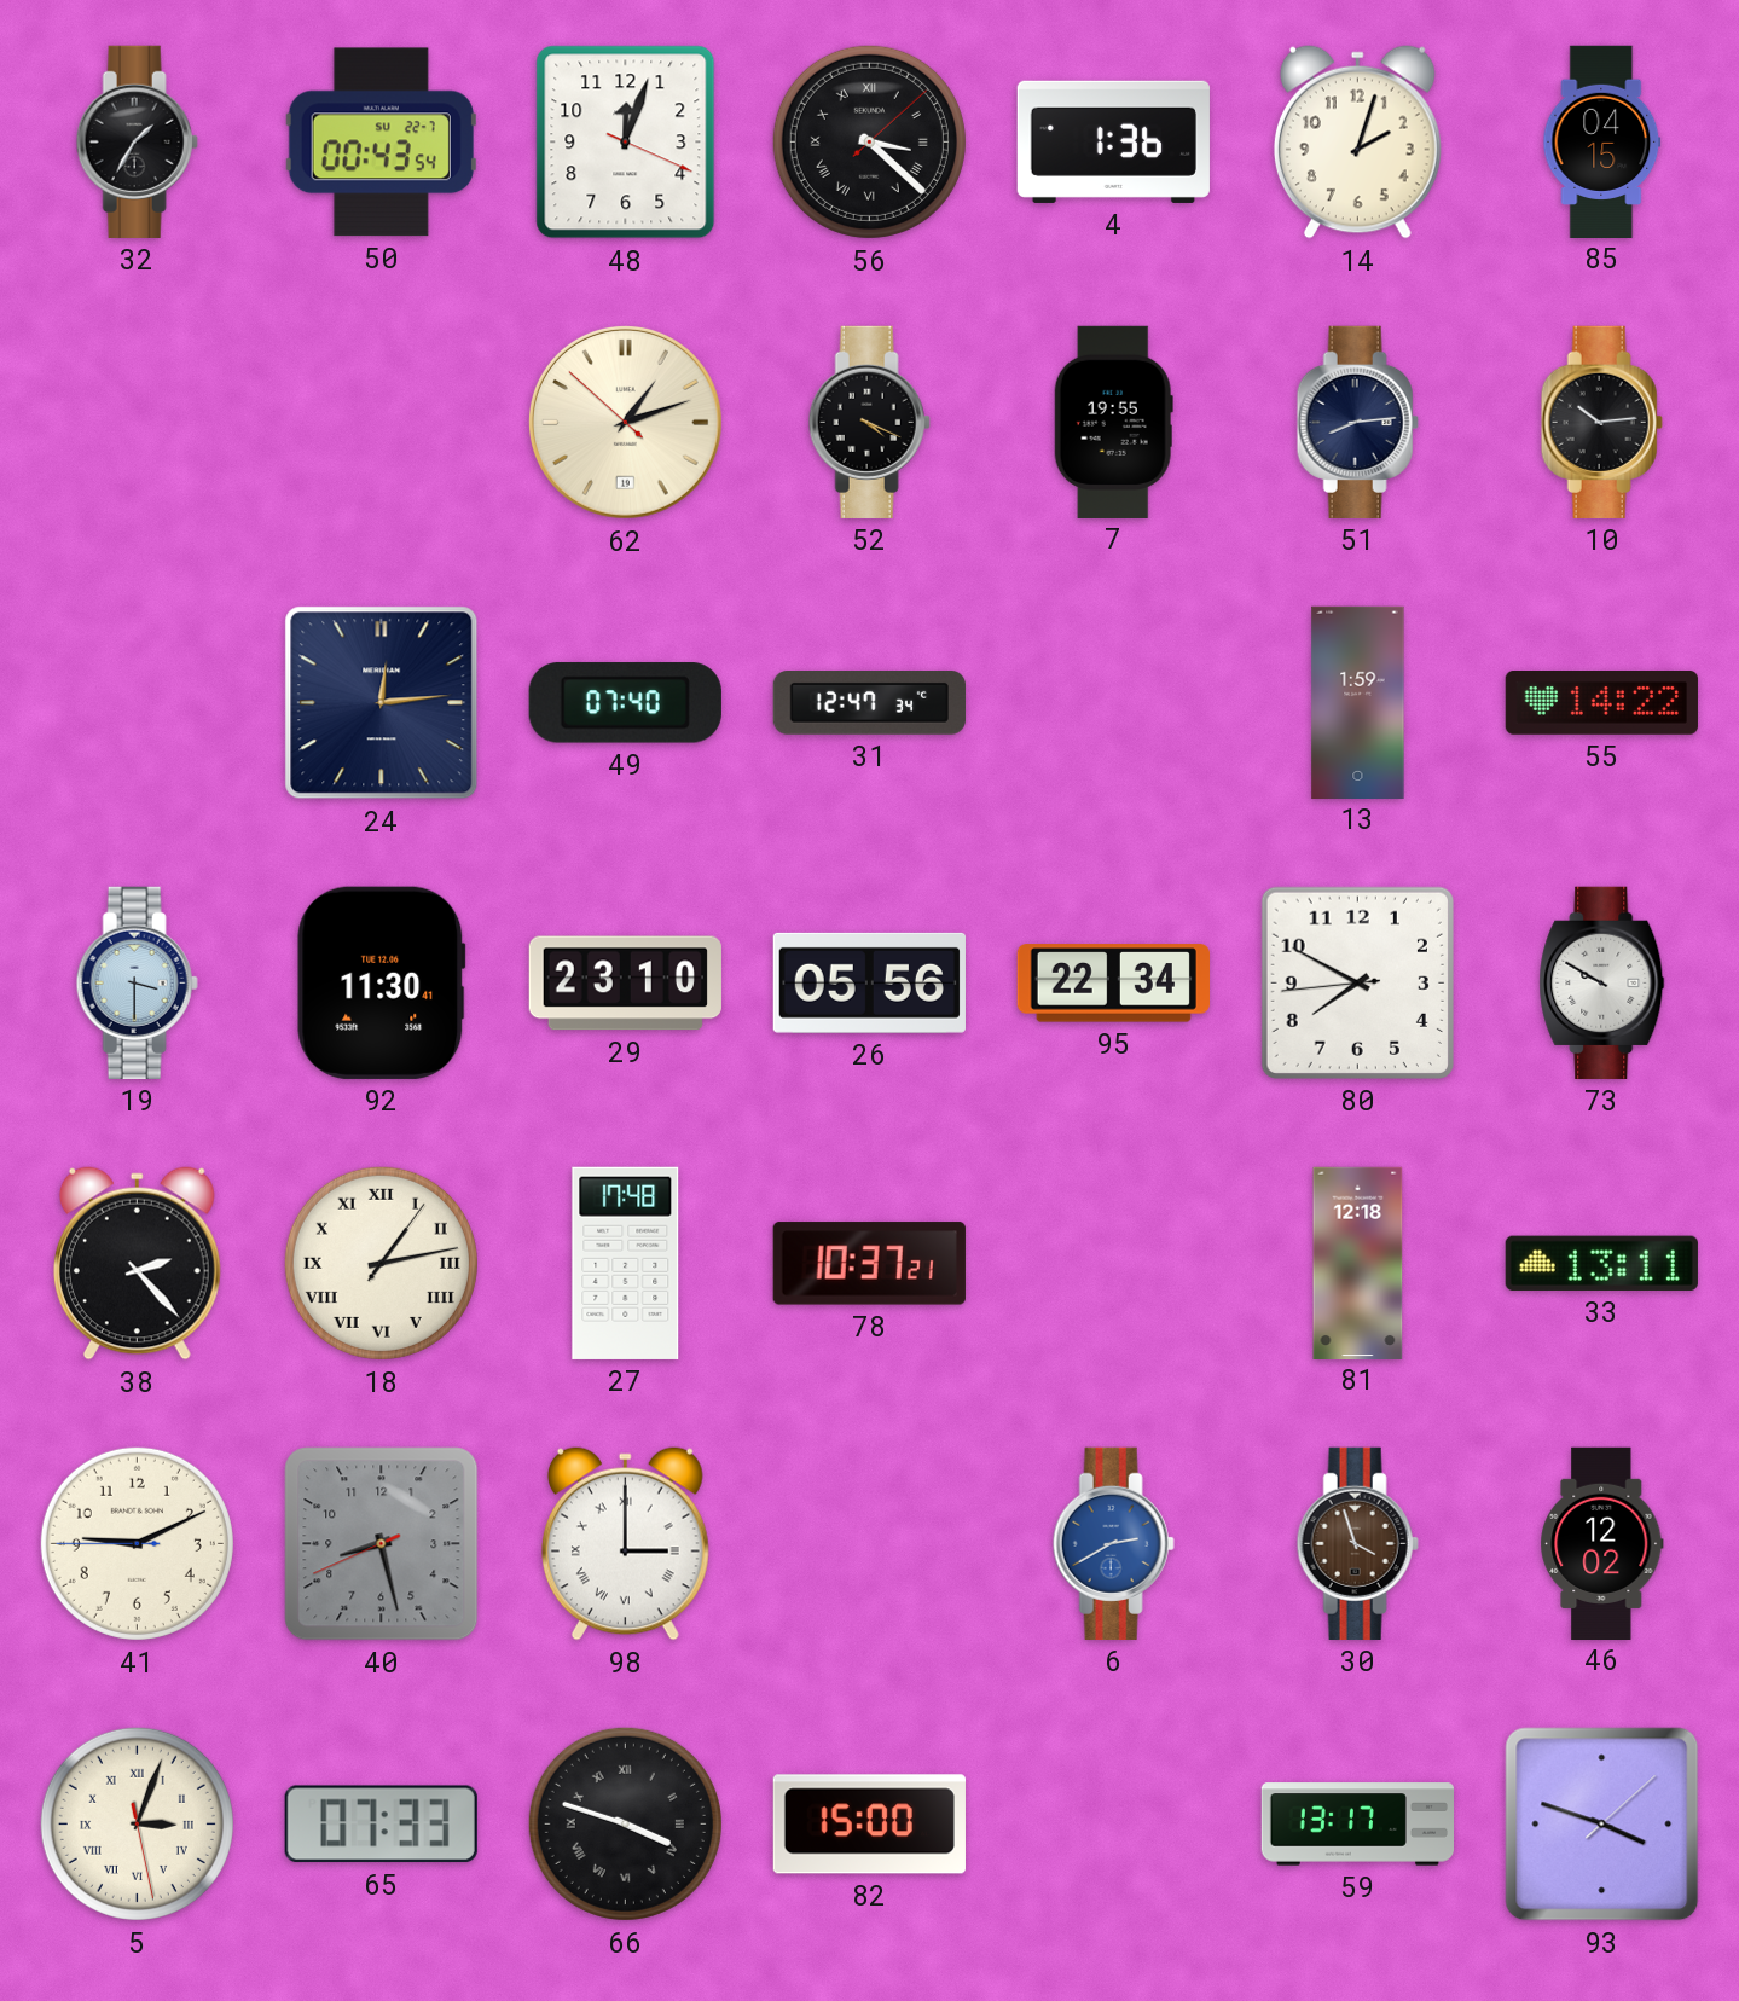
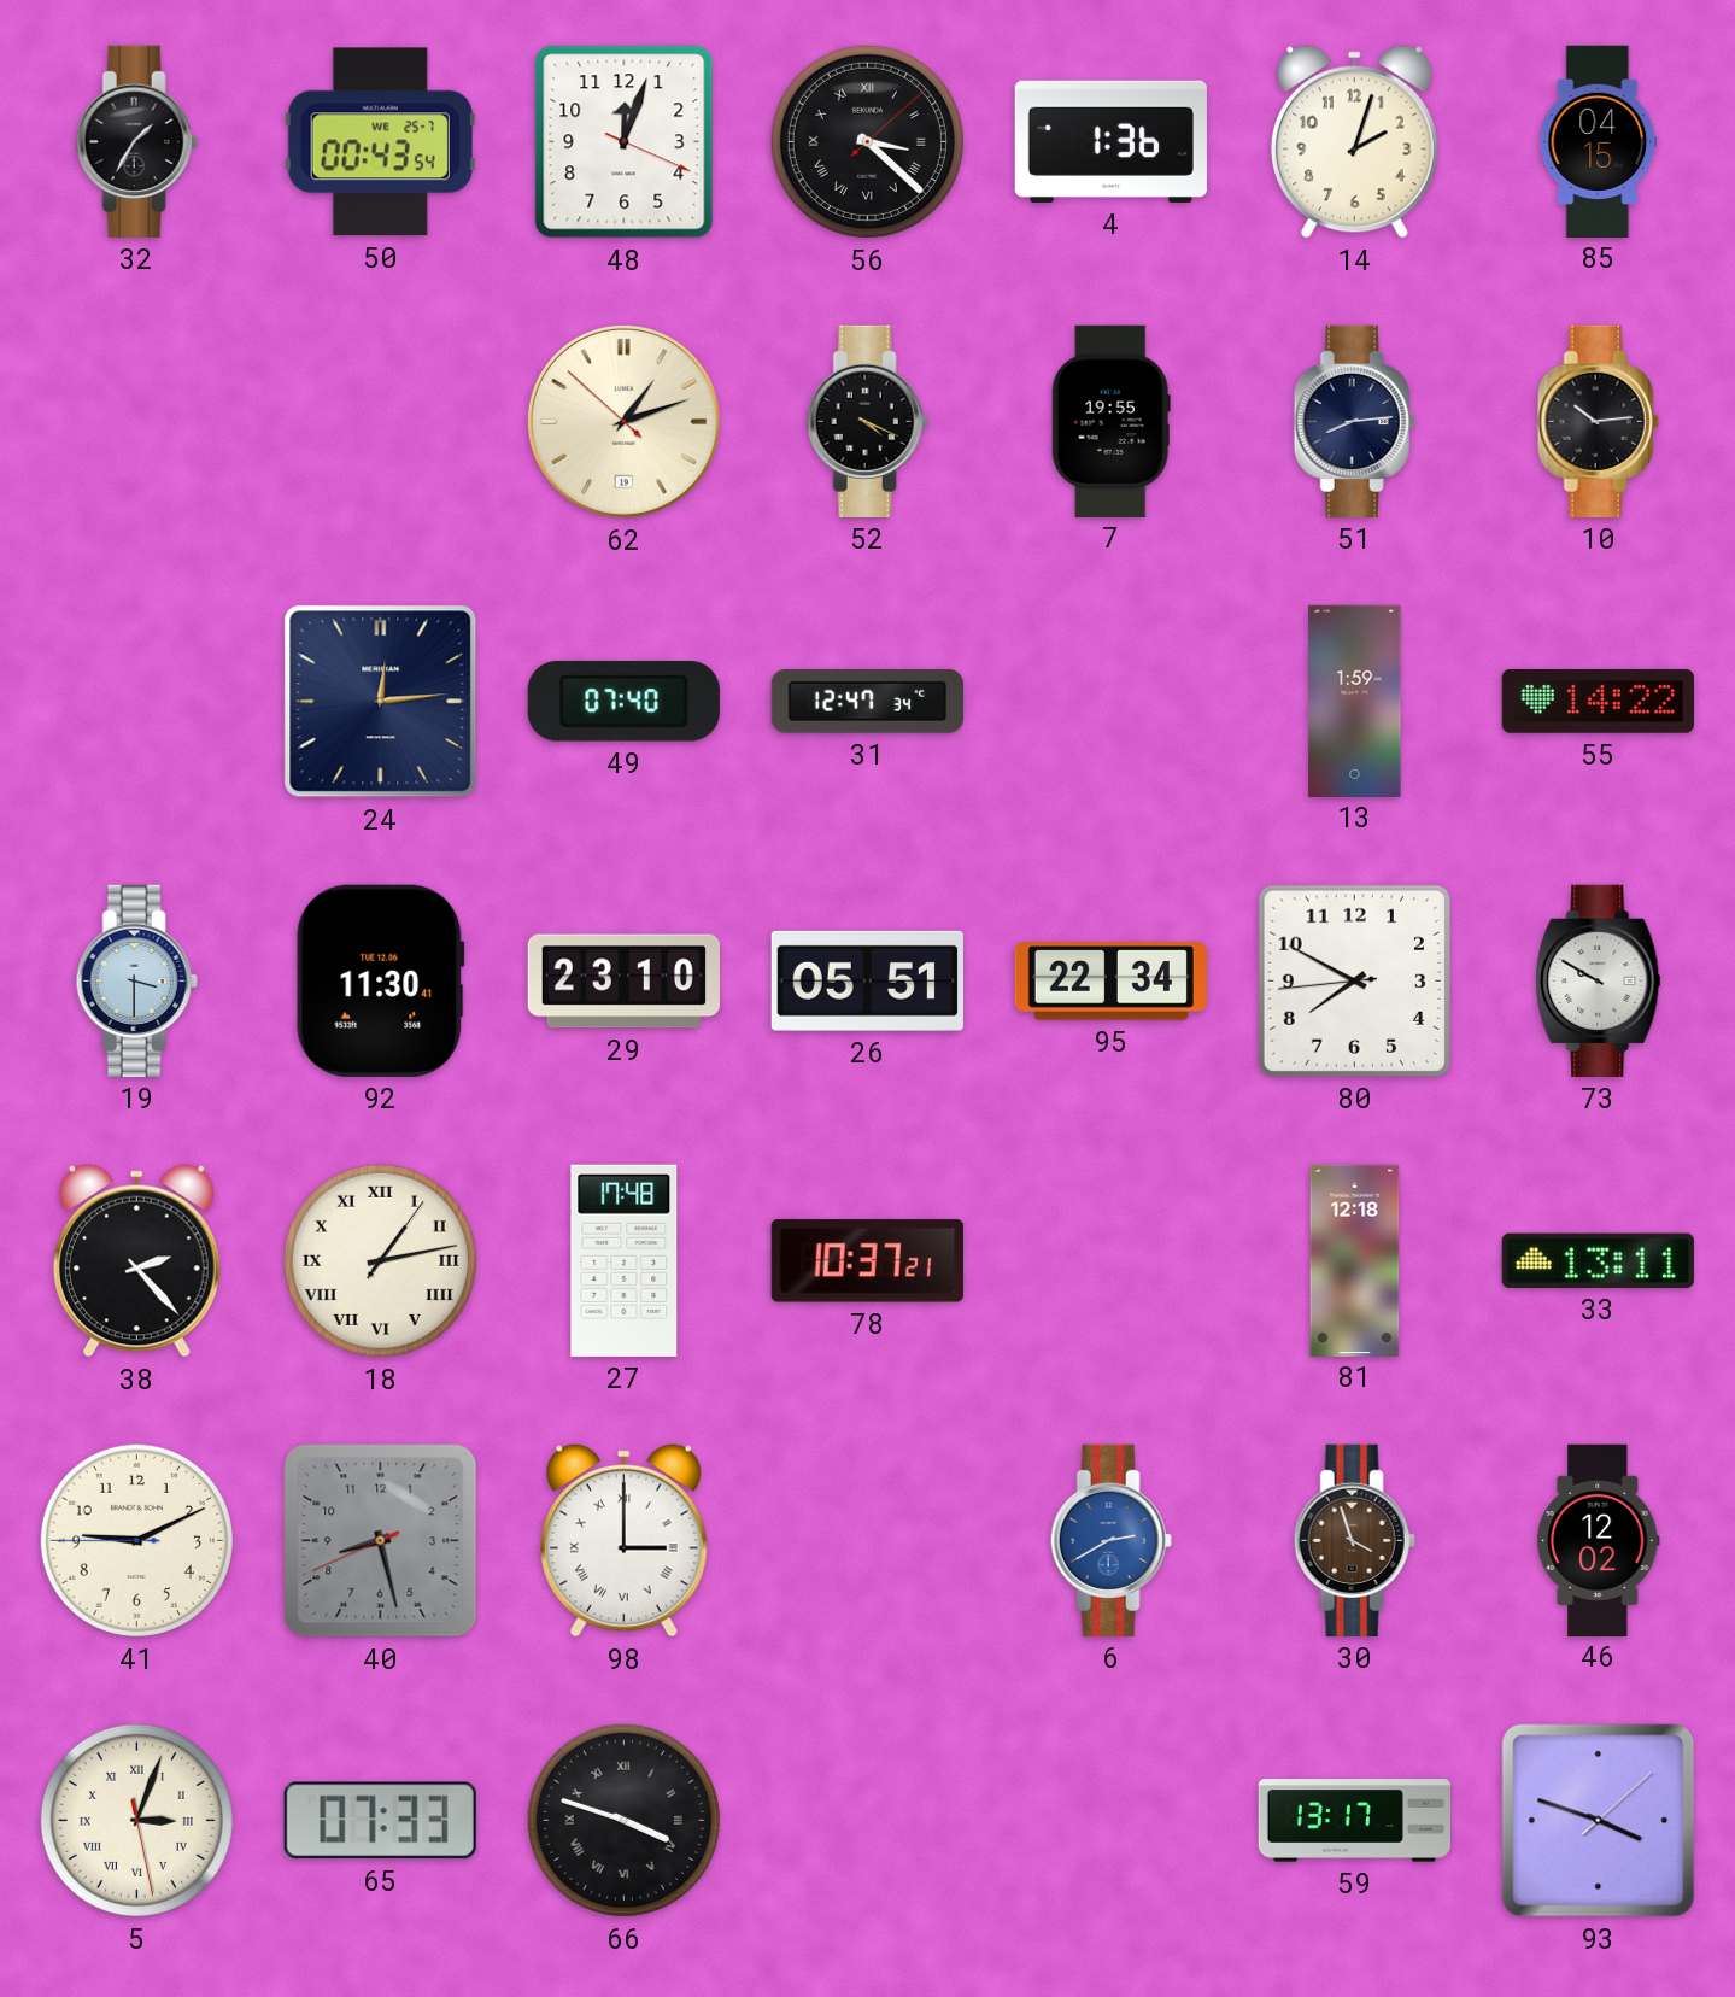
50 date: SU 22-7 -> WE 25-7 (380, 142)
26: 05:56 -> 05:51 (867, 980)
82: 15:00 -> none (869, 1825)
